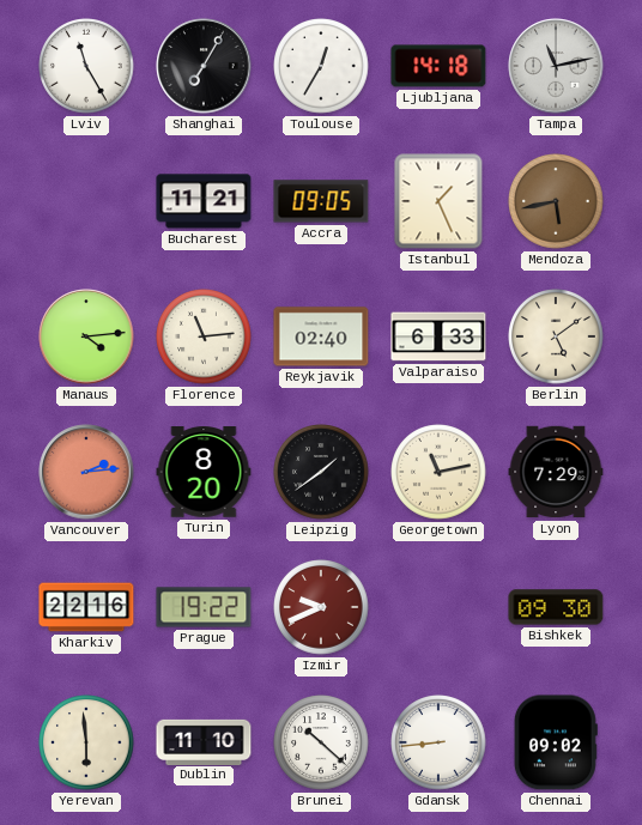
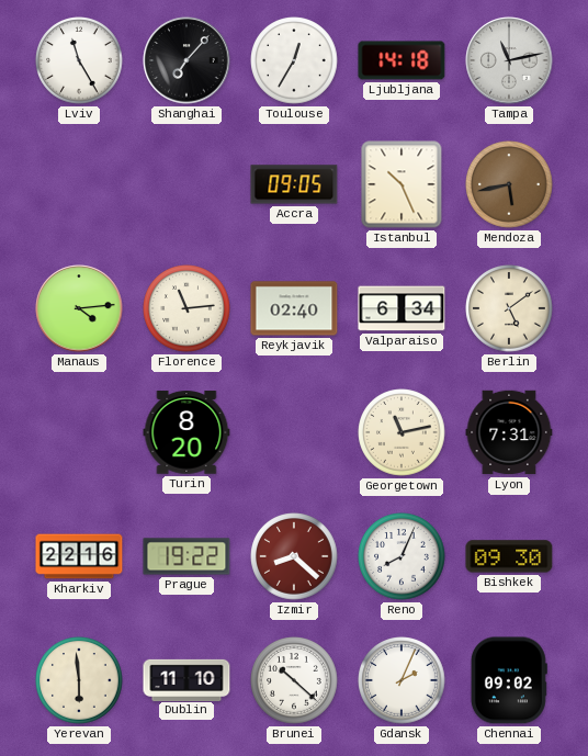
Shanghai: 7:05 -> 7:07 (186, 60)
Bucharest: 11:21 -> none (204, 201)
Istanbul: 1:26 -> 10:26 (402, 184)
Valparaiso: 6:33 -> 6:34 (402, 308)
Vancouver: 2:14 -> none (86, 472)
Leipzig: 1:39 -> none (321, 472)
Lyon: 7:29 -> 7:31 (509, 432)
Izmir: 9:41 -> 8:22 (294, 556)
Reno: none -> 8:04 (402, 556)
Gdansk: 8:44 -> 2:04 (402, 680)
